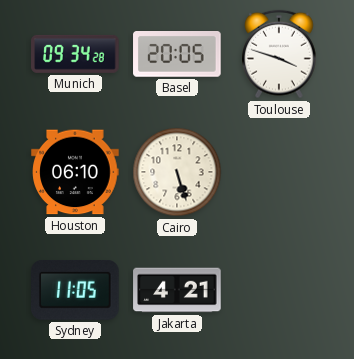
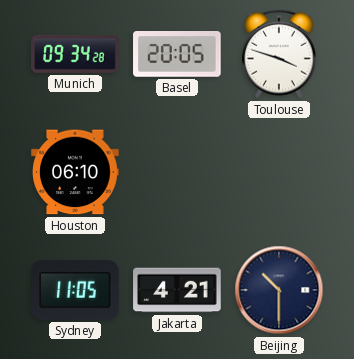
Cairo: 5:27 -> none (177, 172)
Beijing: none -> 10:30 (279, 290)
